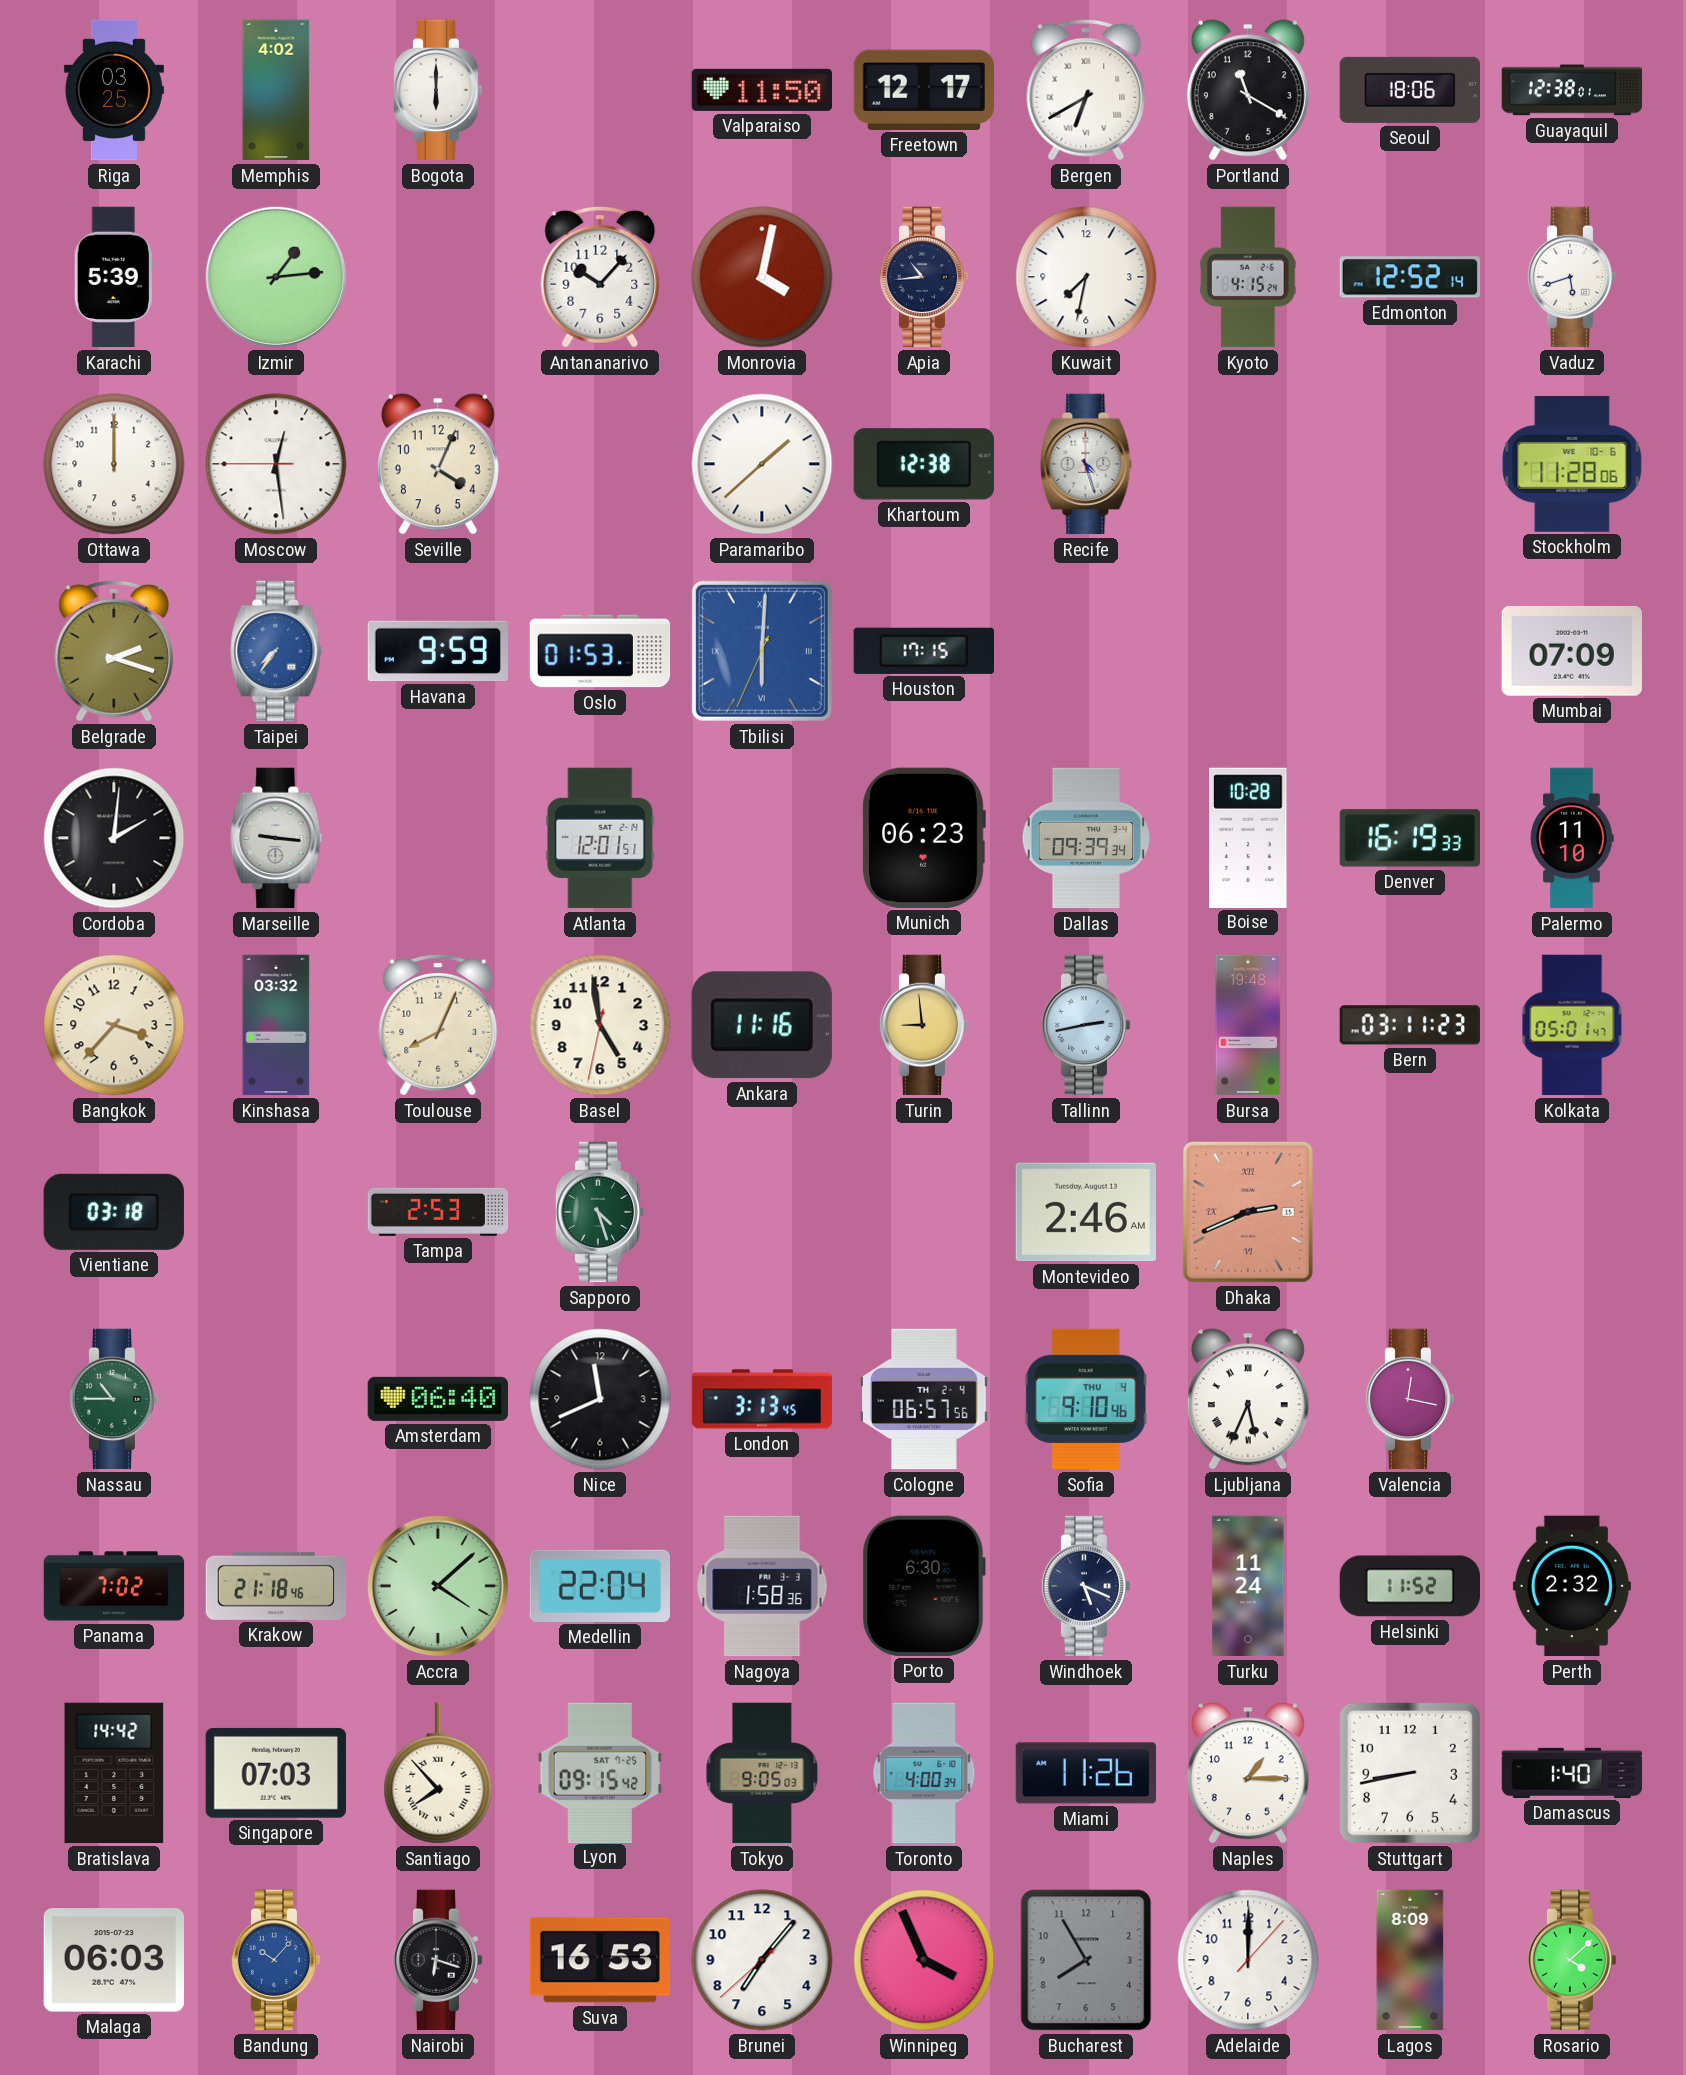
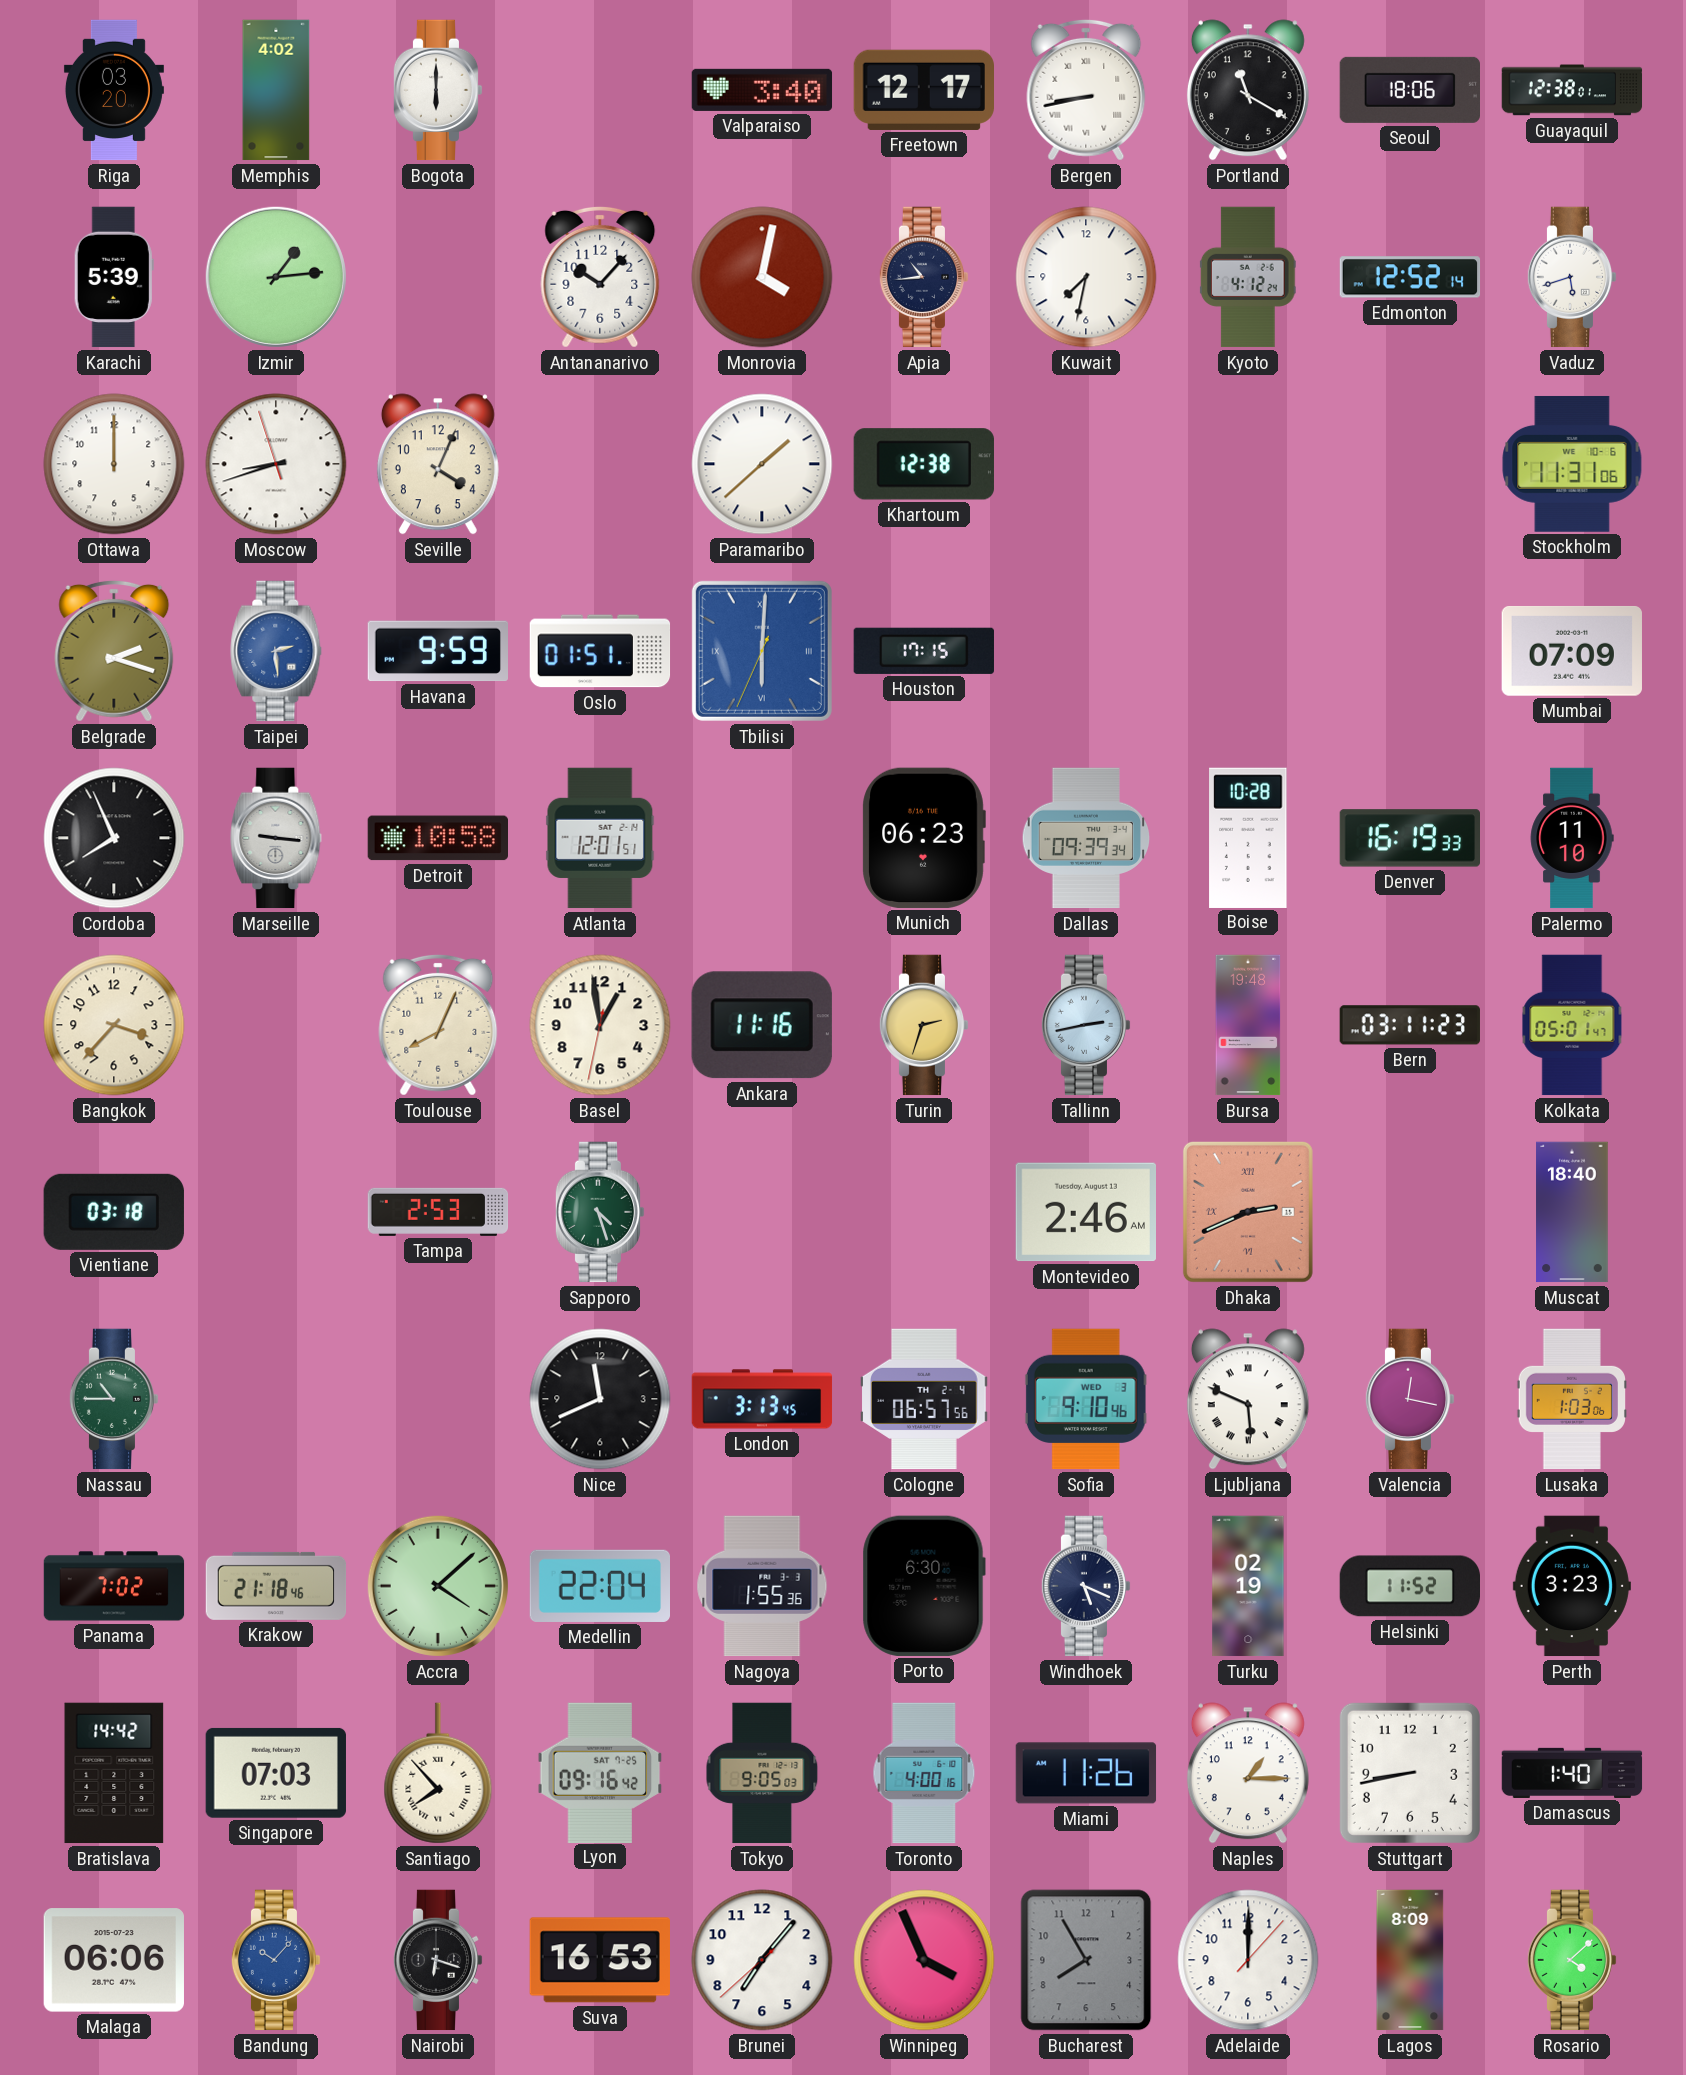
Riga: 03:25 -> 03:20 (114, 90)
Valparaiso: 11:50 -> 3:40 (762, 90)
Bergen: 6:40 -> 8:43 (1086, 90)
Kyoto: 4:15 -> 4:12 (1248, 277)
Moscow: 12:28 -> 8:41 (276, 464)
Recife: 4:27 -> none (1086, 464)
Stockholm: 11:28 -> 11:31 (1572, 464)
Taipei: 7:36 -> 2:29 (276, 651)
Oslo: 01:53 -> 01:51 (600, 651)
Cordoba: 2:01 -> 7:56 (114, 838)
Detroit: none -> 10:58 (437, 838)
Kinshasa: 03:32 -> none (276, 1025)
Basel: 4:58 -> 12:58 (600, 1025)
Turin: 8:59 -> 2:33 (924, 1025)
Muscat: none -> 18:40 (1572, 1212)
Amsterdam: 06:40 -> none (438, 1399)
Sofia date: THU 4 -> WED 3 (1086, 1399)
Ljubljana: 5:34 -> 5:49 (1248, 1399)
Lusaka: none -> 1:03 (1572, 1399)
Nagoya: 1:58 -> 1:55 (762, 1586)
Turku: 11:24 -> 02:19 (1248, 1586)
Perth: 2:32 -> 3:23 (1572, 1586)
Lyon: 09:15 -> 09:16 (600, 1772)
Toronto: 4:00:34 -> 4:00:16 (924, 1773)
Malaga: 06:03 -> 06:06 (114, 1960)
